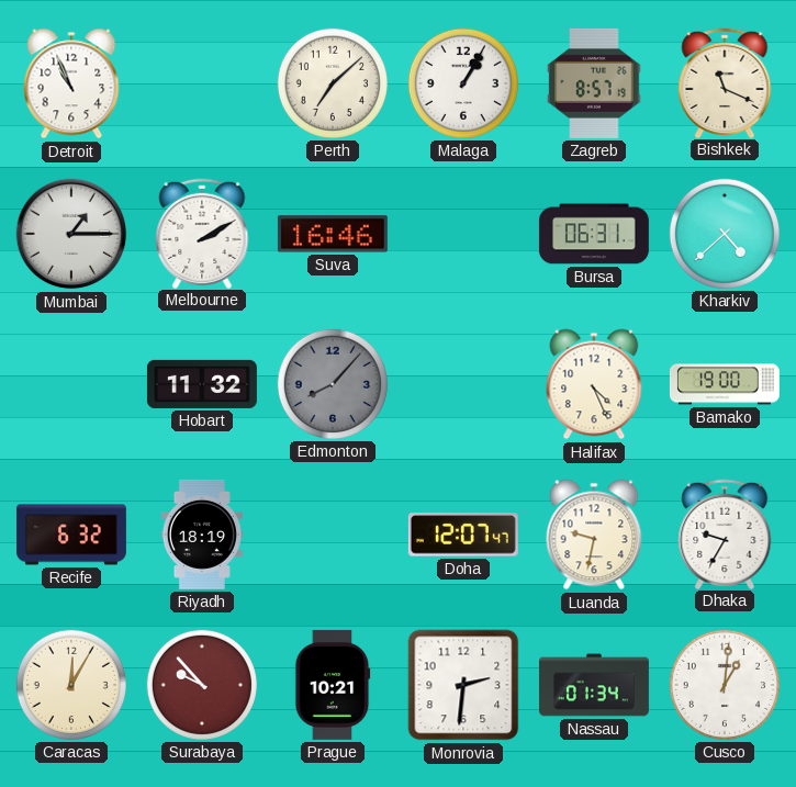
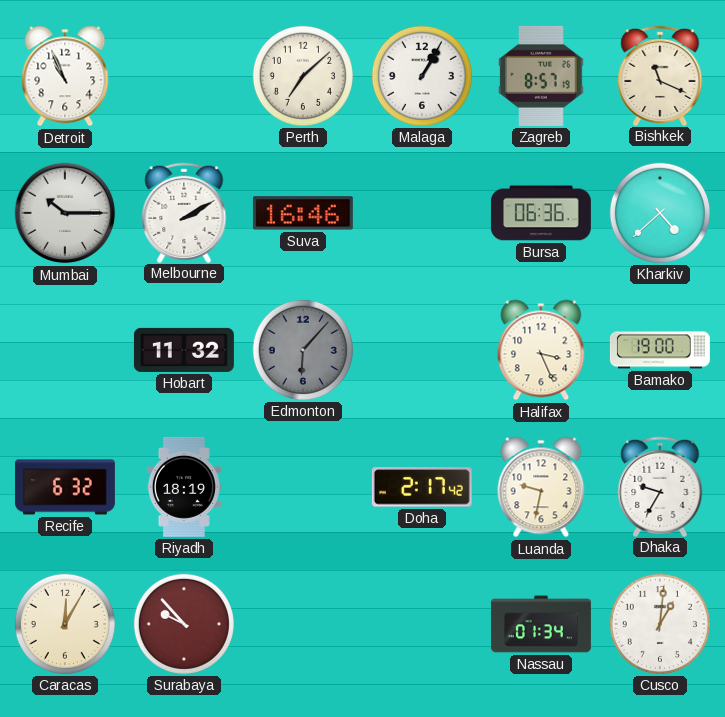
Mumbai: 1:15 -> 10:15 (65, 213)
Bursa: 06:31 -> 06:36 (541, 213)
Edmonton: 8:07 -> 6:07 (303, 350)
Halifax: 4:26 -> 3:26 (541, 350)
Doha: 12:07 -> 2:17 (422, 487)
Prague: 10:21 -> none (333, 685)
Monrovia: 2:31 -> none (463, 685)
